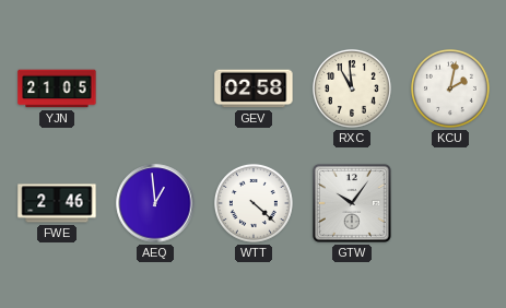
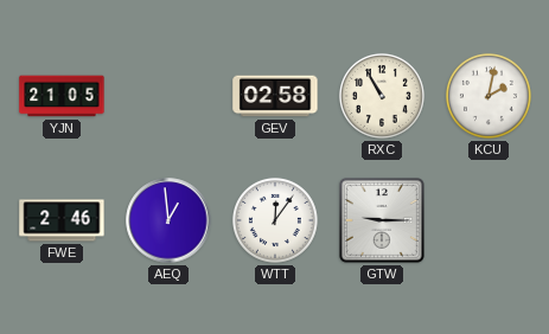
RXC: 10:59 -> 10:55 (382, 96)
WTT: 4:22 -> 12:06 (275, 220)
GTW: 10:06 -> 9:15 (382, 220)
